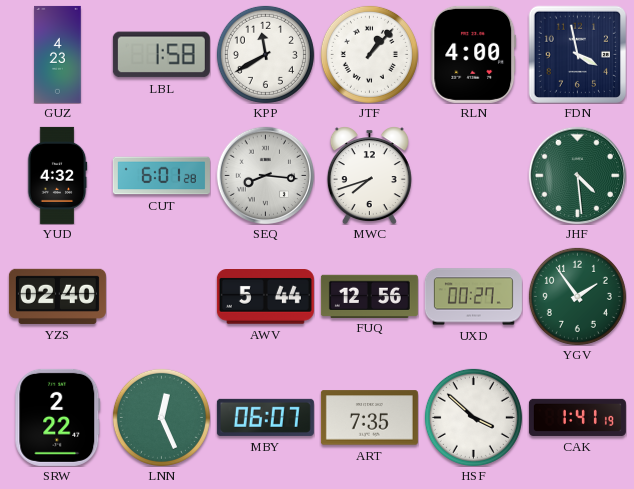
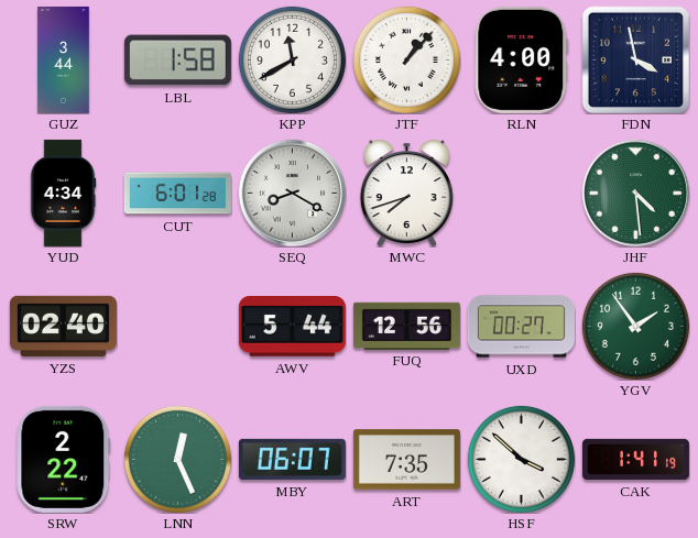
GUZ: 4:23 -> 3:44 (64, 59)
YUD: 4:32 -> 4:34 (63, 193)
SEQ: 8:16 -> 8:20 (292, 193)
